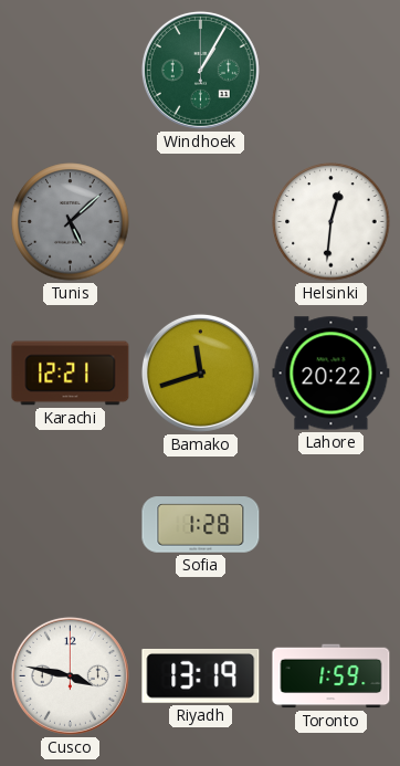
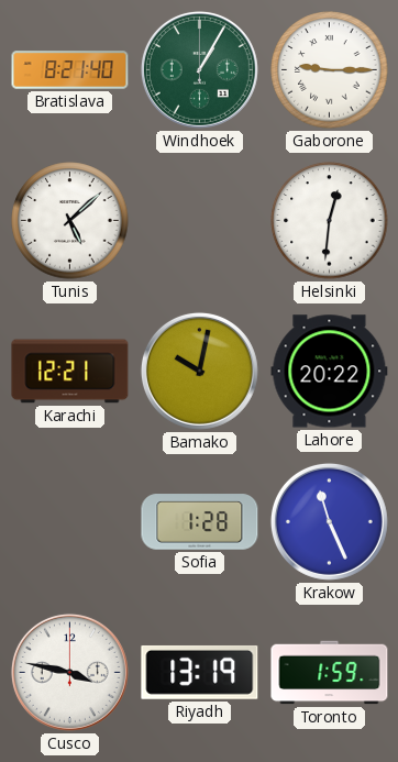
Bratislava: none -> 8:21 (70, 70)
Gaborone: none -> 9:15 (330, 70)
Tunis dial: grey -> white (70, 221)
Bamako: 11:42 -> 10:02 (199, 371)
Krakow: none -> 11:26 (329, 521)
